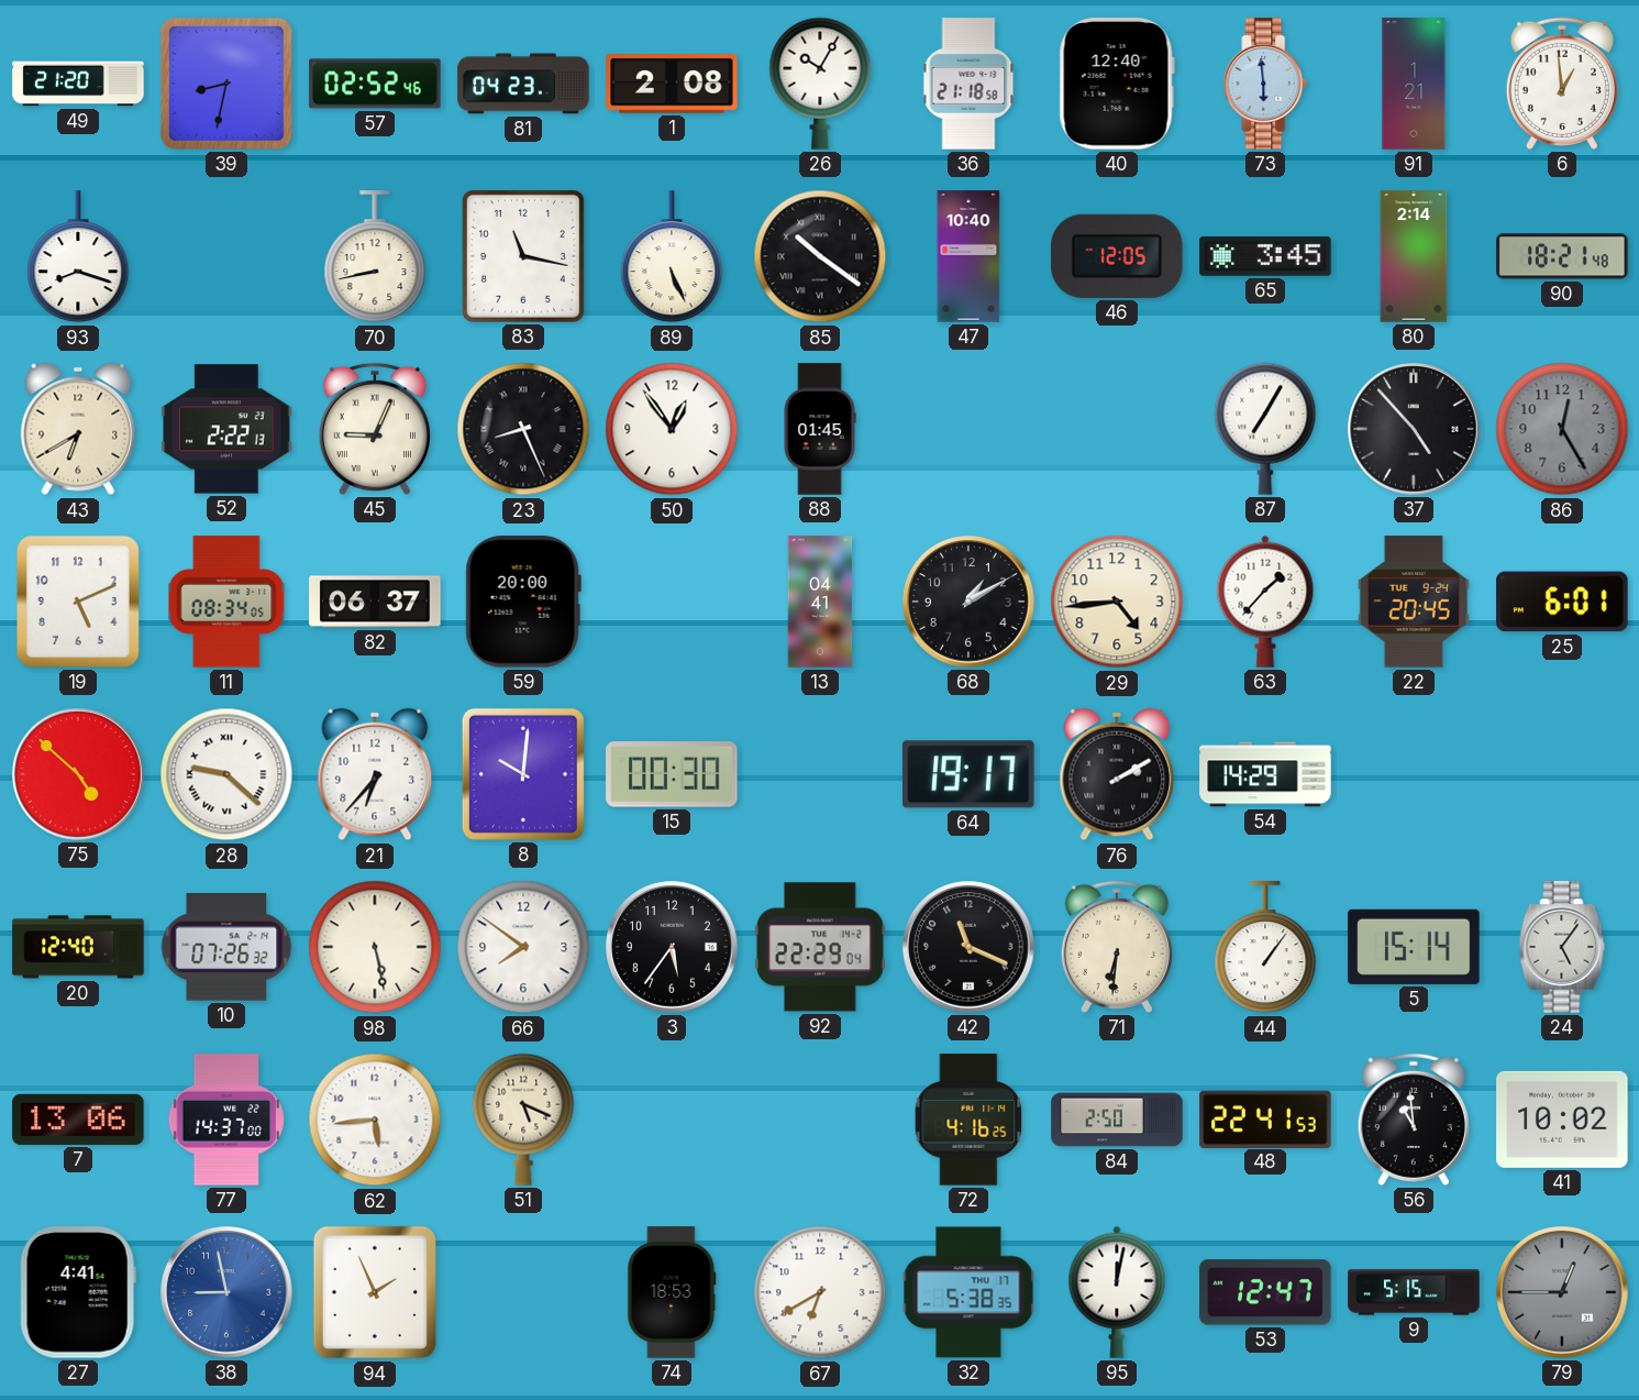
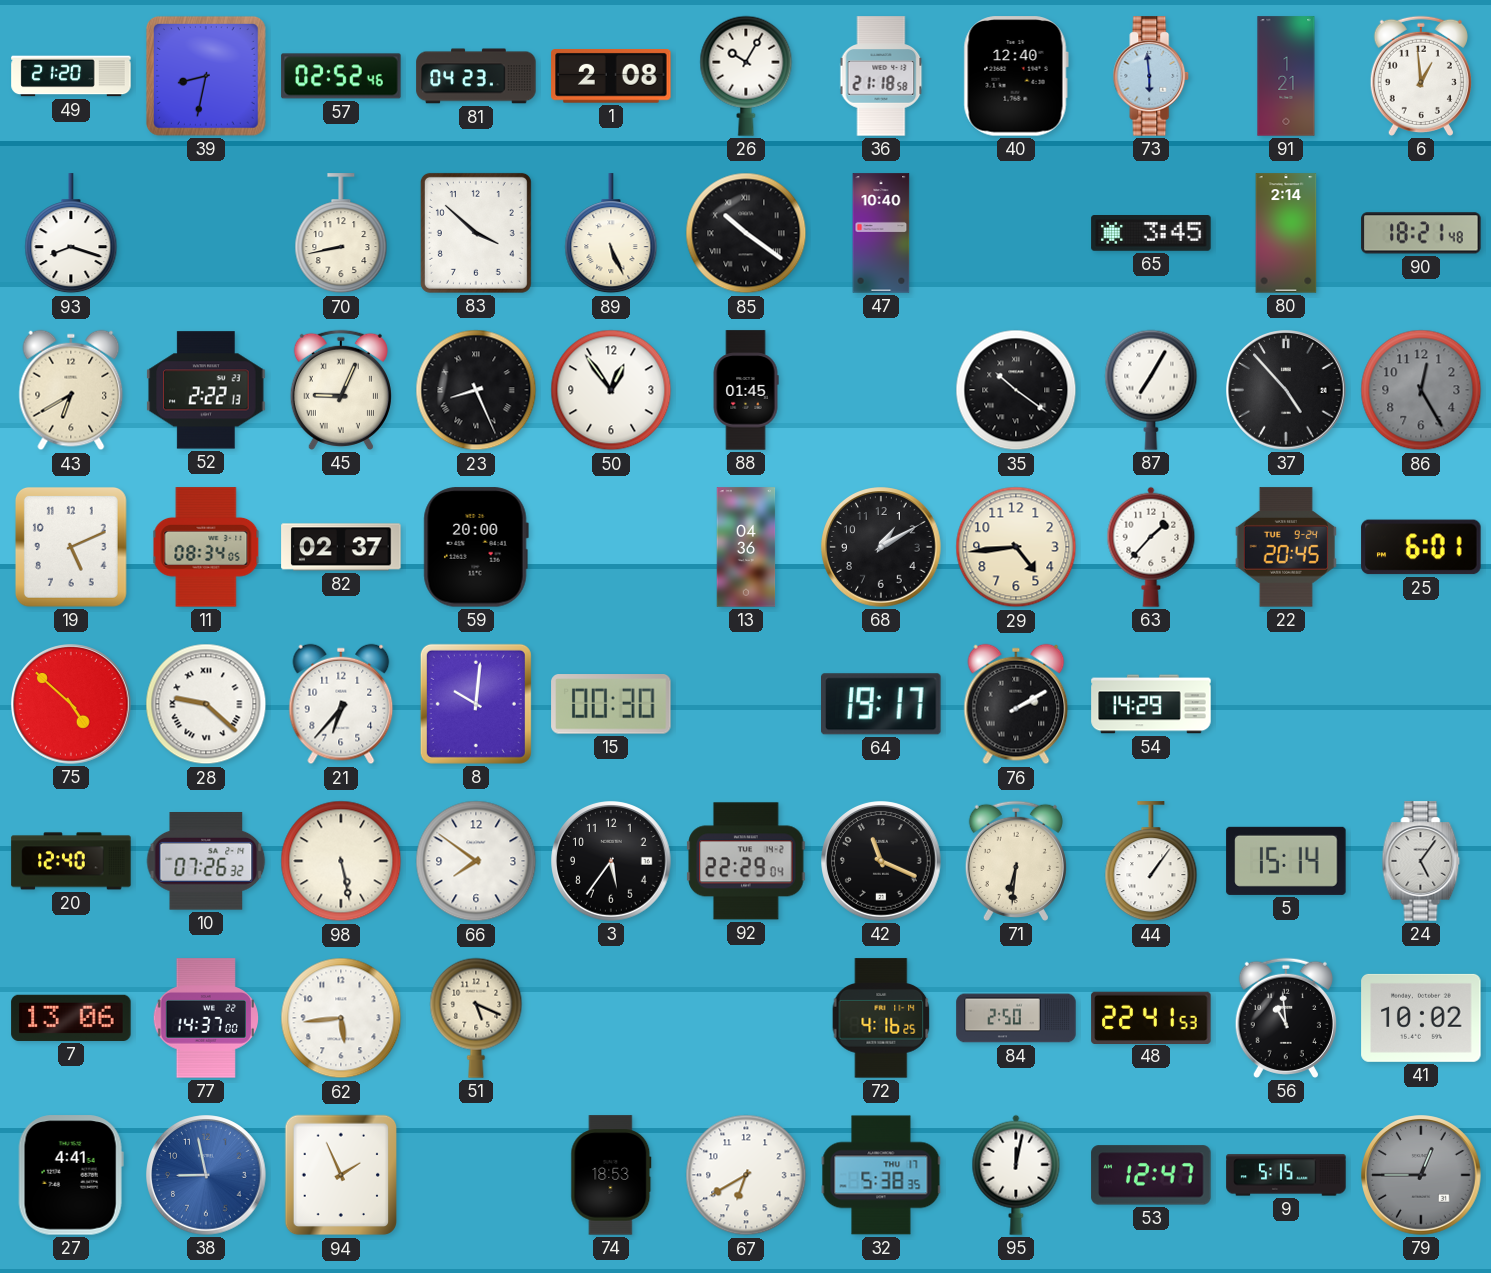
83: 11:17 -> 3:52 (476, 233)
46: 12:05 -> none (1117, 256)
35: none -> 10:21 (1016, 390)
82: 06:37 -> 02:37 (341, 547)
13: 04:41 -> 04:36 (746, 547)
